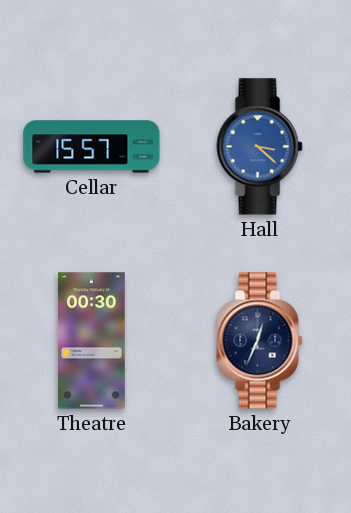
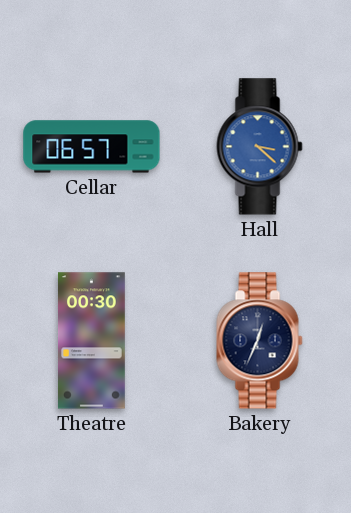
Cellar: 15:57 -> 06:57 (92, 147)
